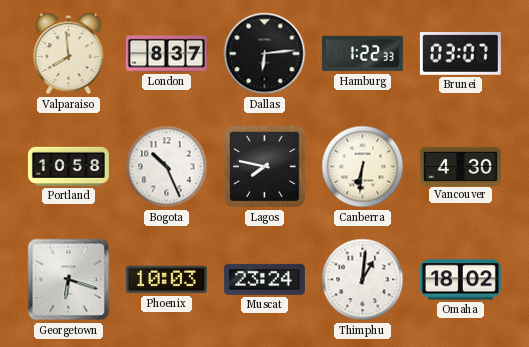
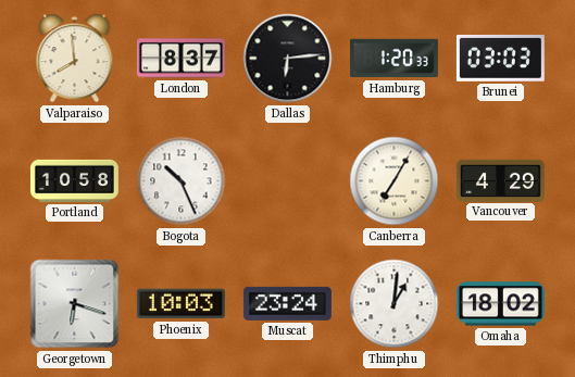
Hamburg: 1:22 -> 1:20 (393, 59)
Brunei: 03:07 -> 03:03 (500, 58)
Lagos: 7:47 -> none (264, 166)
Canberra: 6:31 -> 7:05 (395, 181)
Vancouver: 4:30 -> 4:29 (500, 180)
